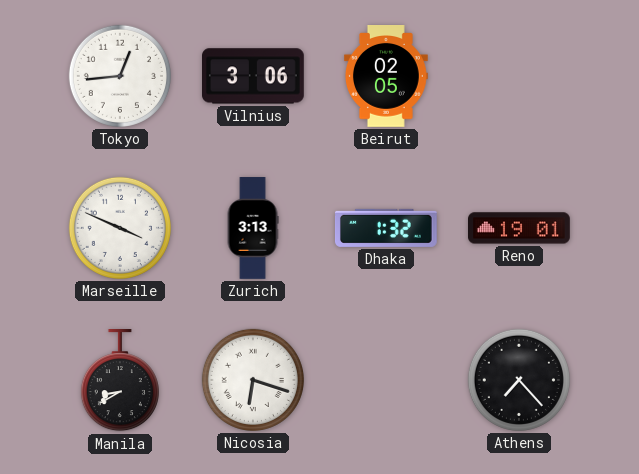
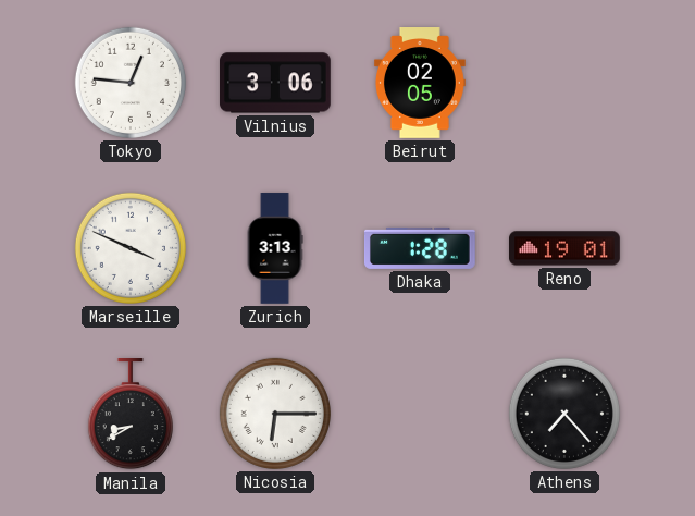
Tokyo: 12:44 -> 12:46 (131, 83)
Dhaka: 1:32 -> 1:28 (420, 248)
Nicosia: 6:18 -> 6:15 (275, 414)
